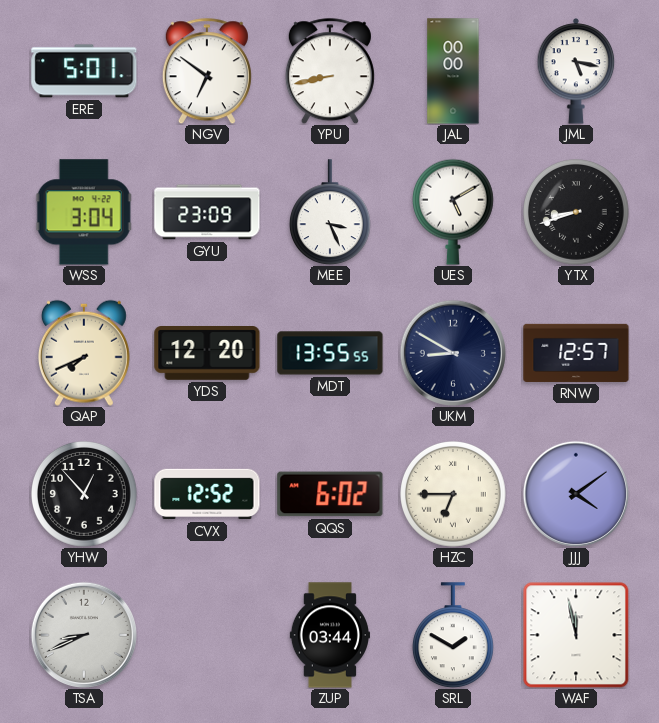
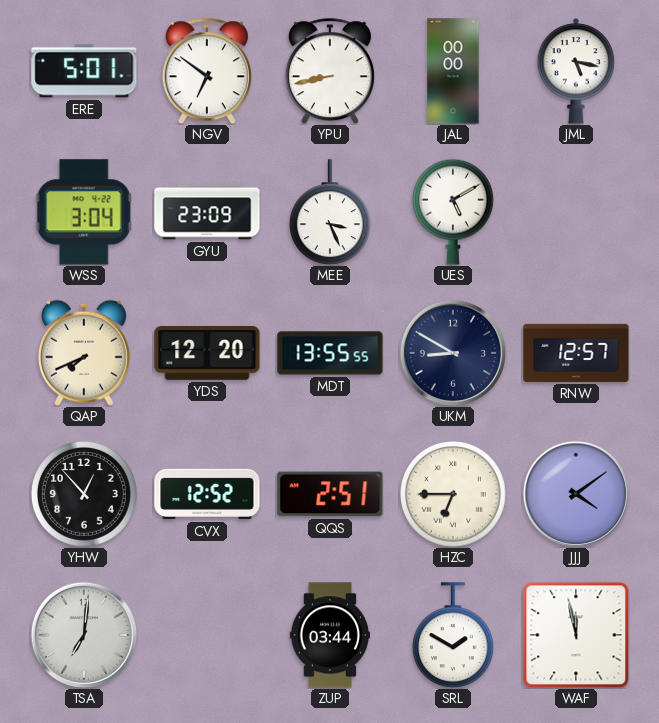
YTX: 8:42 -> none (577, 213)
QQS: 6:02 -> 2:51 (330, 494)
TSA: 8:41 -> 7:01 (84, 635)
